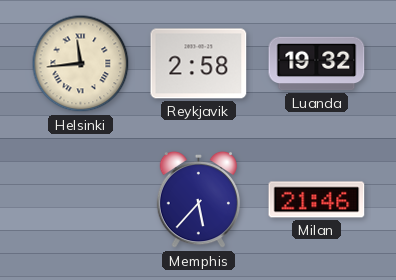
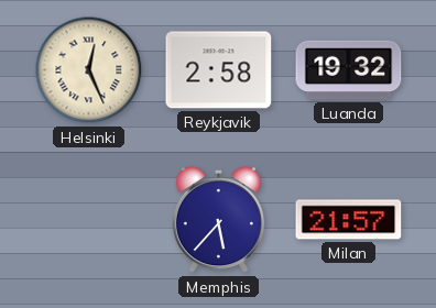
Helsinki: 11:44 -> 12:26 (89, 70)
Milan: 21:46 -> 21:57 (349, 220)
